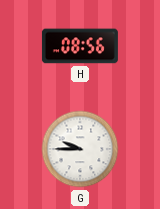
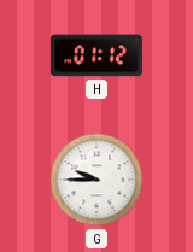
H: 08:56 -> 01:12 (96, 55)
